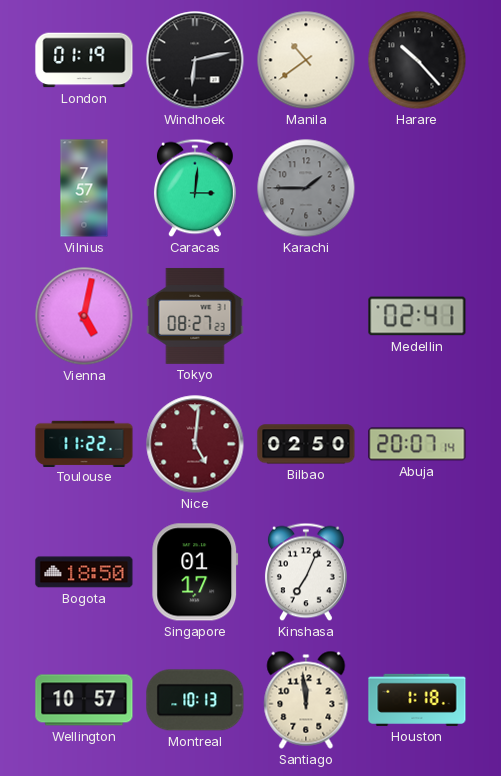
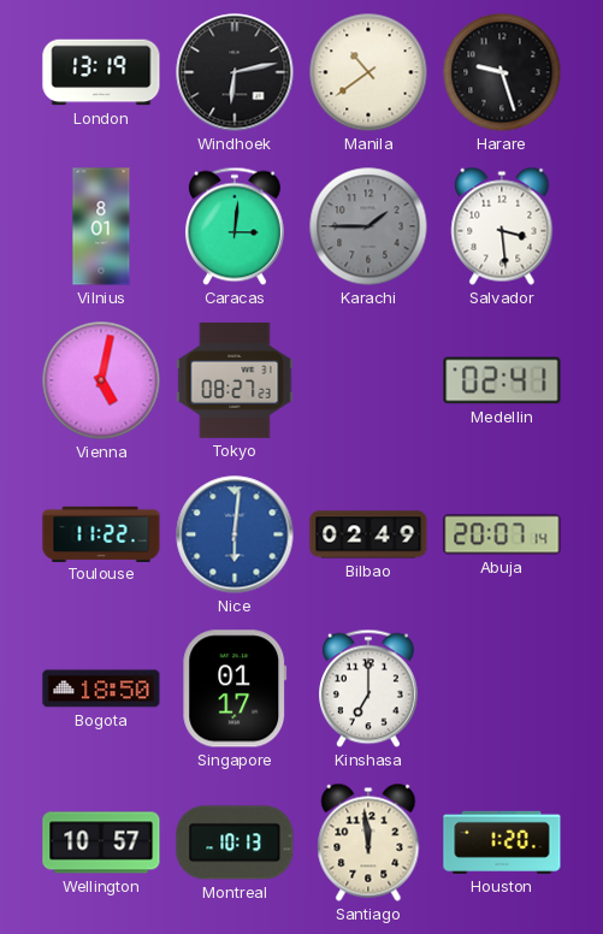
London: 01:19 -> 13:19 (101, 72)
Harare: 10:23 -> 9:27 (502, 72)
Vilnius: 7:57 -> 8:01 (101, 226)
Salvador: none -> 3:29 (502, 226)
Nice: 5:01 -> 6:01 (235, 534)
Nice dial: burgundy -> blue (235, 534)
Bilbao: 02:50 -> 02:49 (368, 534)
Kinshasa: 7:04 -> 7:00 (368, 688)
Houston: 1:18 -> 1:20 (502, 843)
